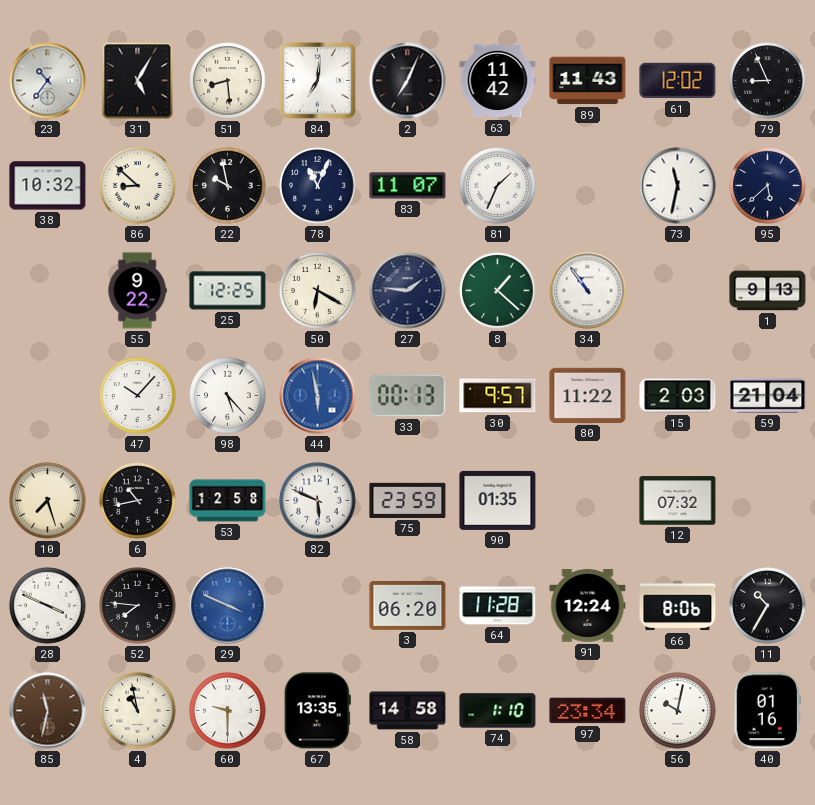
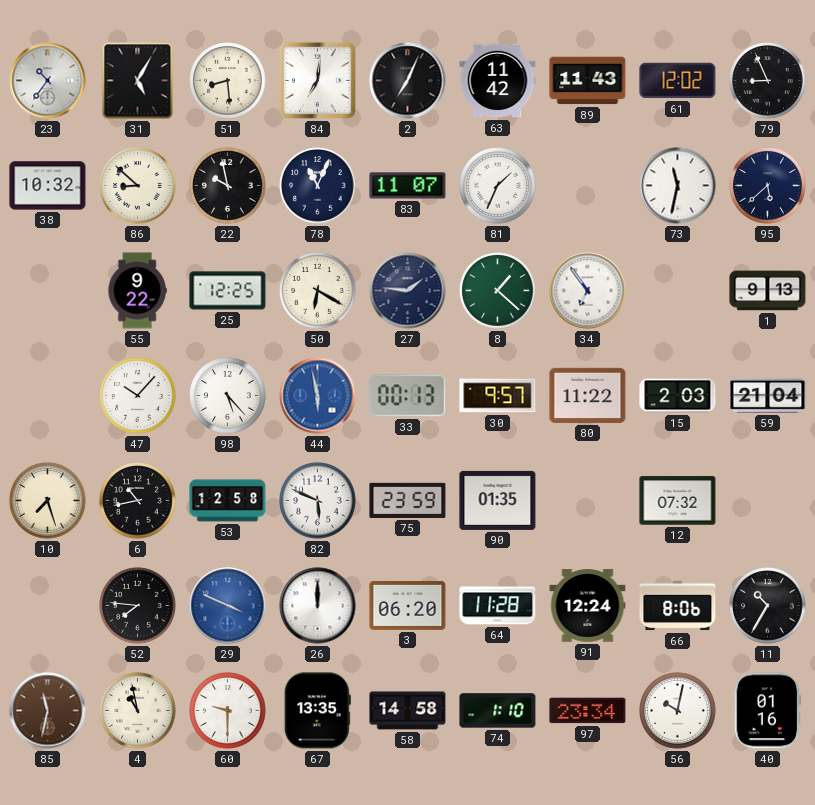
34: 10:54 -> 6:54 (588, 291)
28: 3:49 -> none (48, 606)
26: none -> 12:00 (318, 606)
